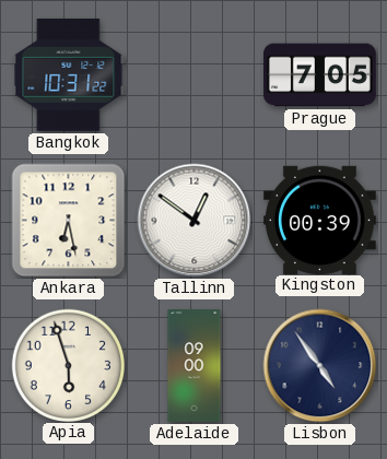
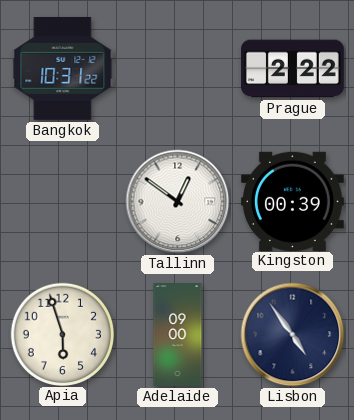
Prague: 7:05 -> 2:22 (293, 69)
Ankara: 6:28 -> none (69, 221)
